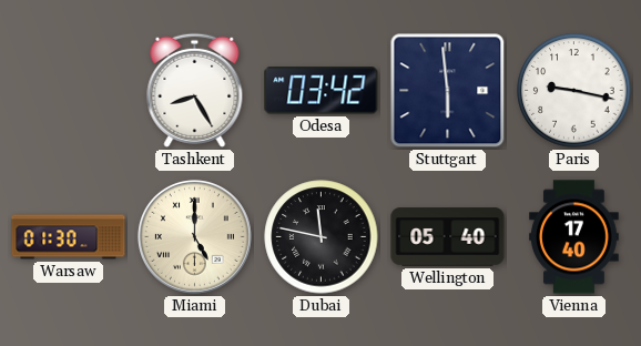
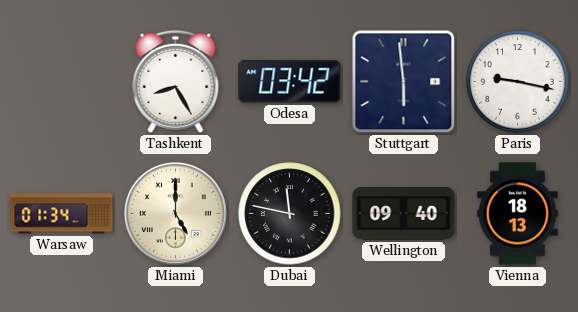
Warsaw: 01:30 -> 01:34 (62, 214)
Wellington: 05:40 -> 09:40 (404, 214)
Vienna: 17:40 -> 18:13 (518, 214)
